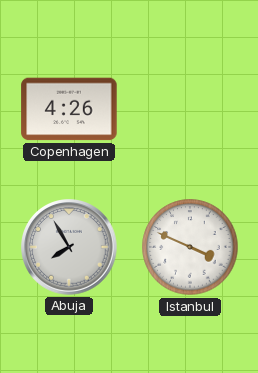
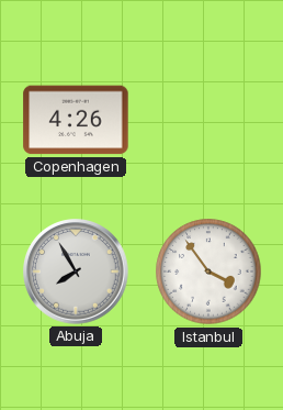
Istanbul: 3:49 -> 3:54 (208, 272)
